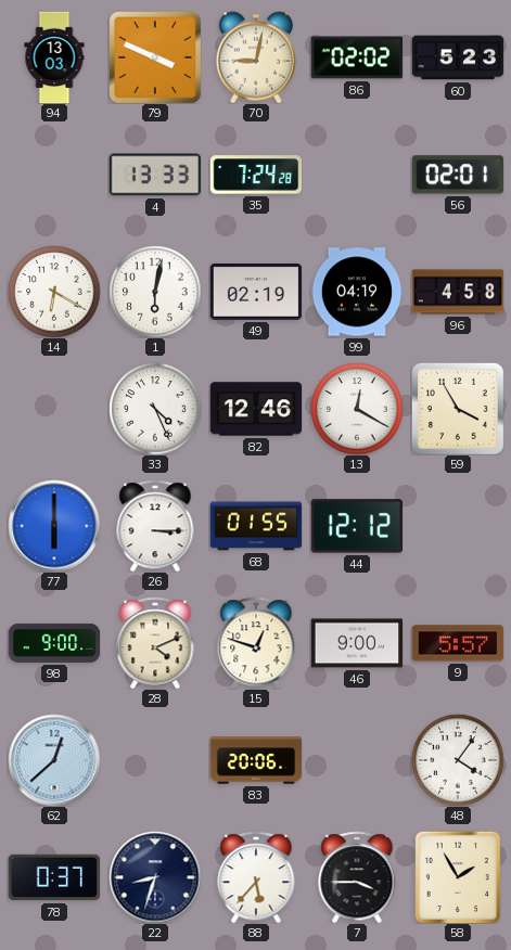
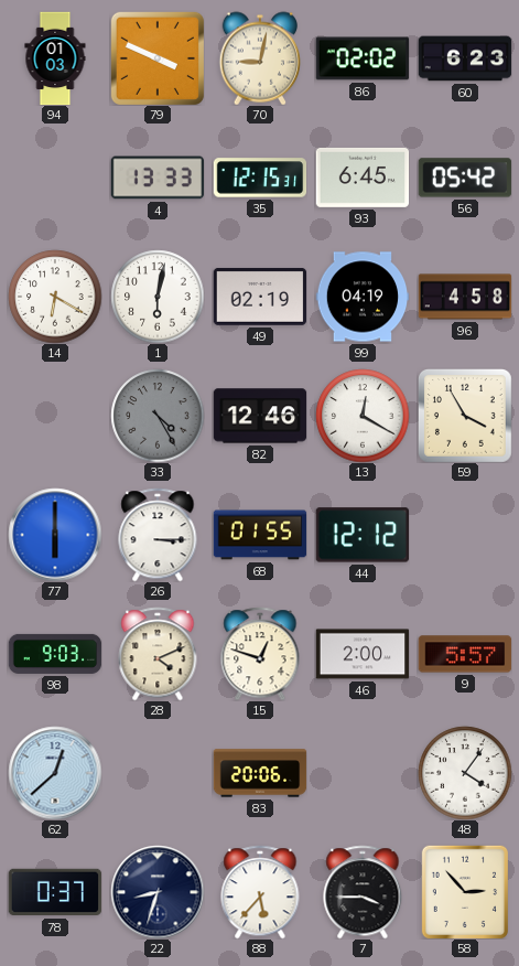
94: 13:03 -> 01:03 (55, 58)
60: 5:23 -> 6:23 (465, 58)
35: 7:24 -> 12:15 (260, 178)
93: none -> 6:45 (363, 178)
56: 02:01 -> 05:42 (465, 178)
33: 4:26 -> 4:25 (158, 416)
33 dial: white -> grey (158, 416)
98: 9:00 -> 9:03 (55, 654)
46: 9:00 -> 2:00 (363, 654)
58: 1:55 -> 2:53 (465, 892)
